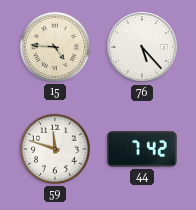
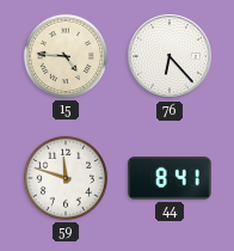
76: 5:23 -> 6:23 (170, 56)
44: 7:42 -> 8:41 (170, 178)
